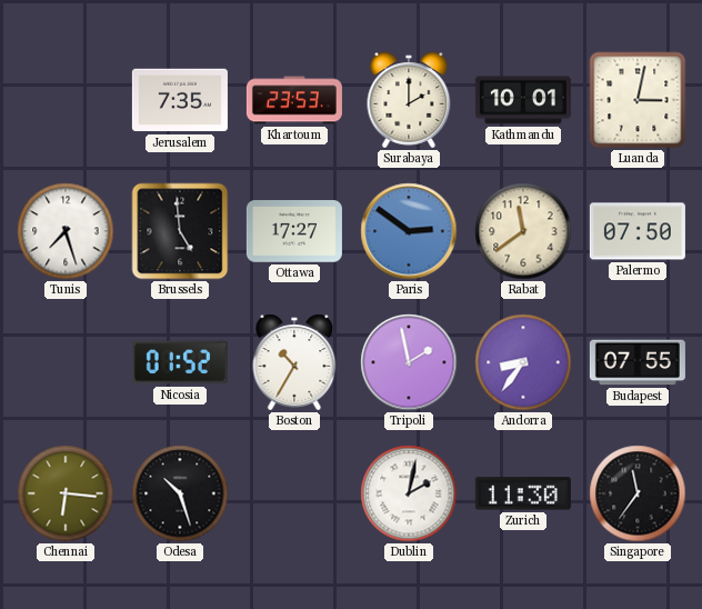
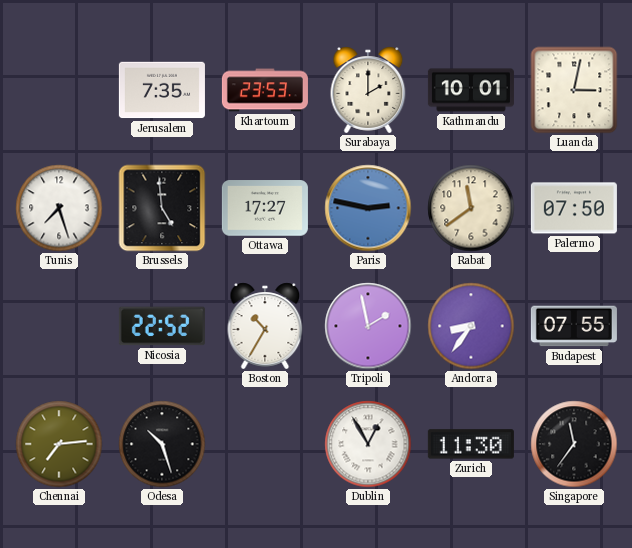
Paris: 2:51 -> 2:47 (368, 208)
Nicosia: 01:52 -> 22:52 (162, 326)
Chennai: 6:16 -> 7:14 (59, 444)
Dublin: 2:02 -> 12:55 (368, 444)
